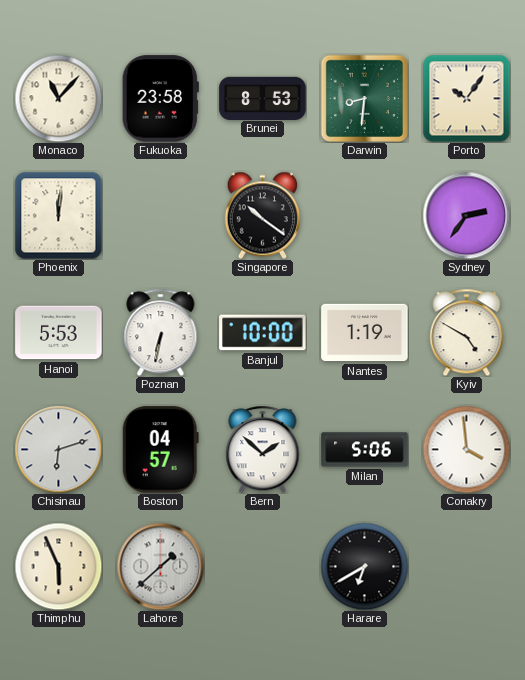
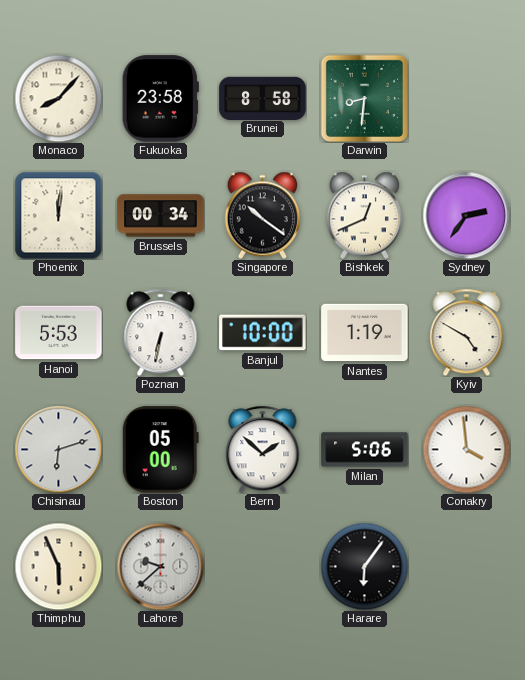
Monaco: 11:07 -> 8:07 (58, 98)
Brunei: 8:53 -> 8:58 (263, 98)
Porto: 10:06 -> none (466, 98)
Brussels: none -> 00:34 (161, 216)
Bishkek: none -> 12:41 (364, 215)
Boston: 04:57 -> 05:00 (160, 450)
Lahore: 1:38 -> 9:38 (160, 566)
Harare: 6:40 -> 6:06 (364, 566)
